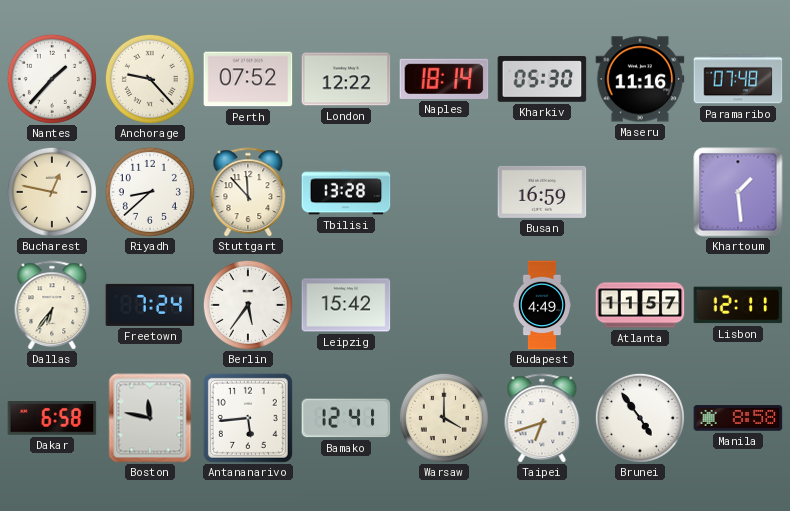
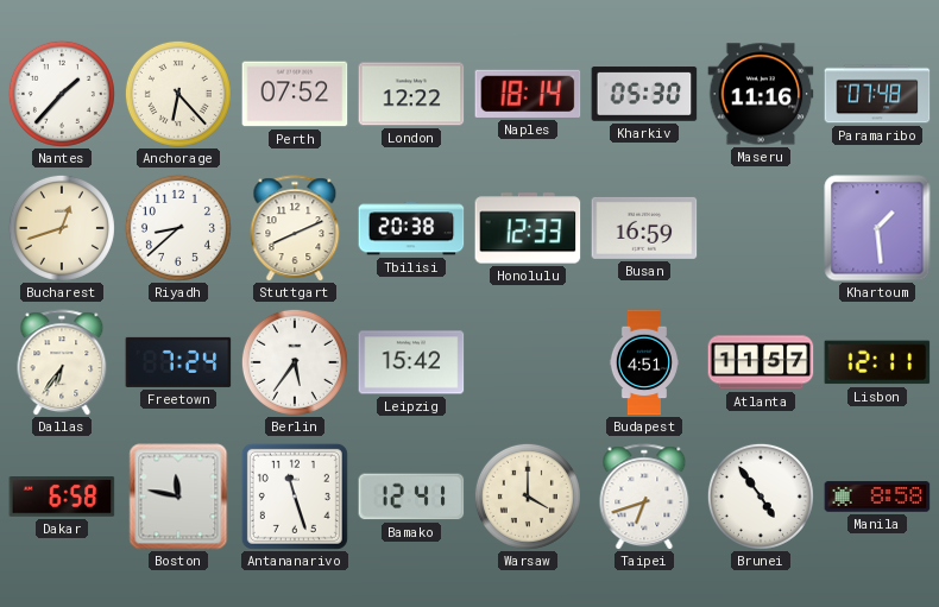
Anchorage: 9:23 -> 6:23 (178, 94)
Bucharest: 12:47 -> 12:42 (62, 228)
Stuttgart: 11:53 -> 8:11 (295, 228)
Tbilisi: 13:28 -> 20:38 (411, 228)
Honolulu: none -> 12:33 (528, 228)
Budapest: 4:49 -> 4:51 (643, 362)
Antananarivo: 5:44 -> 11:27 (295, 497)
